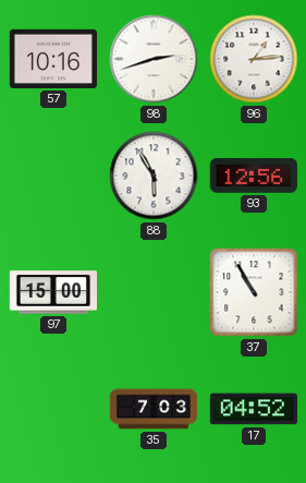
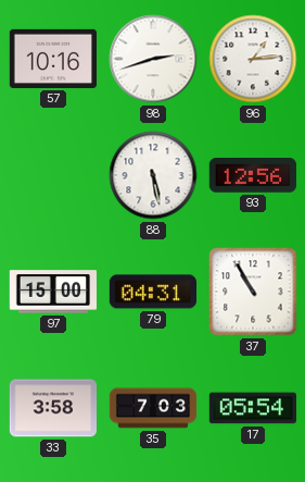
88: 5:55 -> 5:28 (153, 175)
79: none -> 04:31 (152, 292)
33: none -> 3:58 (52, 408)
17: 04:52 -> 05:54 (252, 408)
